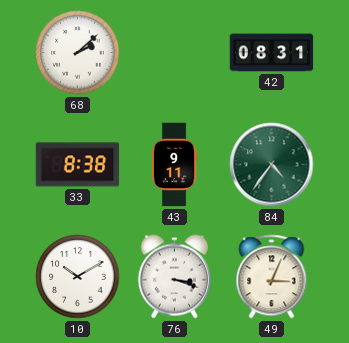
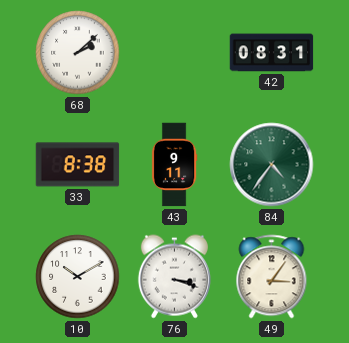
49: 3:04 -> 3:06 (272, 277)
